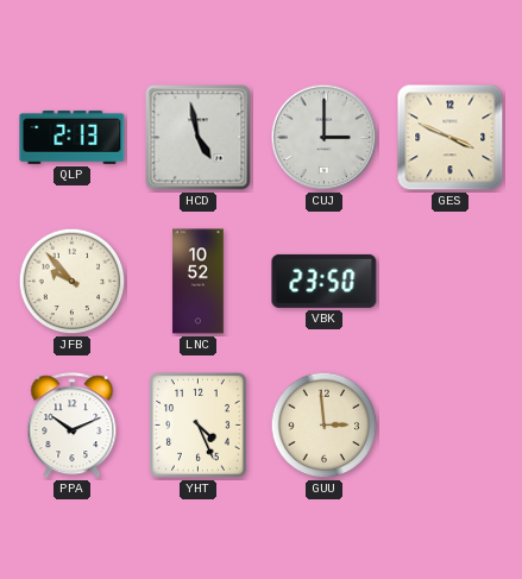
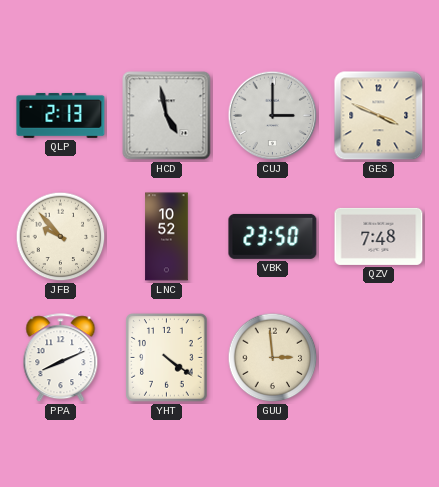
QZV: none -> 7:48 (379, 236)
PPA: 10:11 -> 8:11 (61, 358)
YHT: 4:26 -> 4:21 (167, 358)
